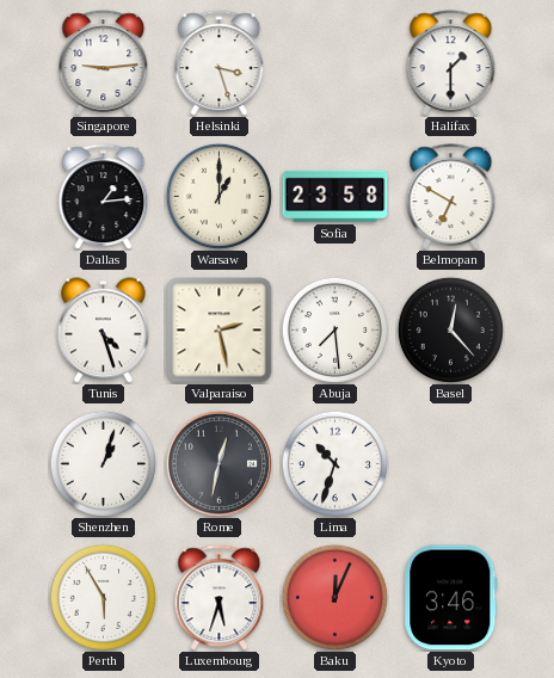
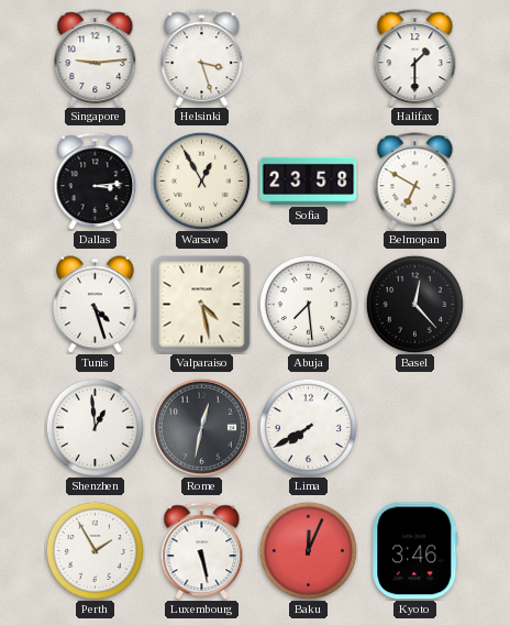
Dallas: 1:14 -> 3:14 (96, 182)
Warsaw: 1:00 -> 12:55 (201, 180)
Valparaiso: 2:28 -> 4:28 (202, 305)
Shenzhen: 1:03 -> 12:59 (95, 427)
Lima: 10:33 -> 7:40 (308, 427)
Perth: 5:55 -> 1:55 (95, 550)
Luxembourg: 5:33 -> 5:28 (202, 551)
